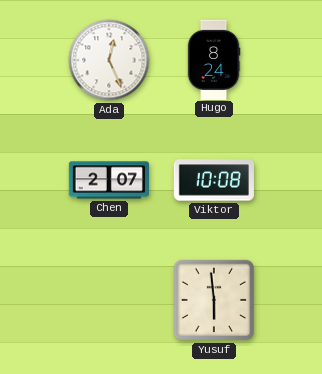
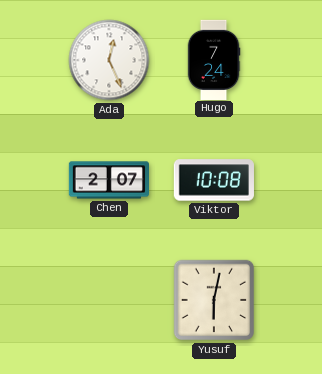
Hugo: 8:24 -> 7:24 (214, 59)
Yusuf: 5:59 -> 6:02 (214, 300)
